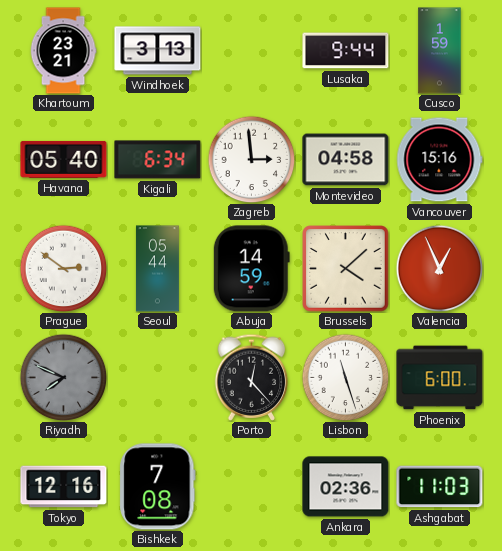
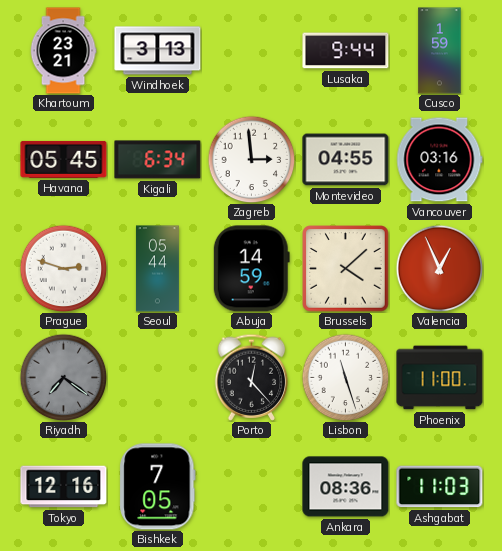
Havana: 05:40 -> 05:45 (64, 159)
Montevideo: 04:58 -> 04:55 (346, 160)
Vancouver: 15:16 -> 03:16 (440, 160)
Prague: 2:51 -> 2:48 (63, 268)
Riyadh: 7:49 -> 7:21 (63, 377)
Phoenix: 6:00 -> 11:00 (440, 378)
Bishkek: 7:08 -> 7:05 (158, 487)
Ankara: 02:36 -> 08:36 (346, 487)
